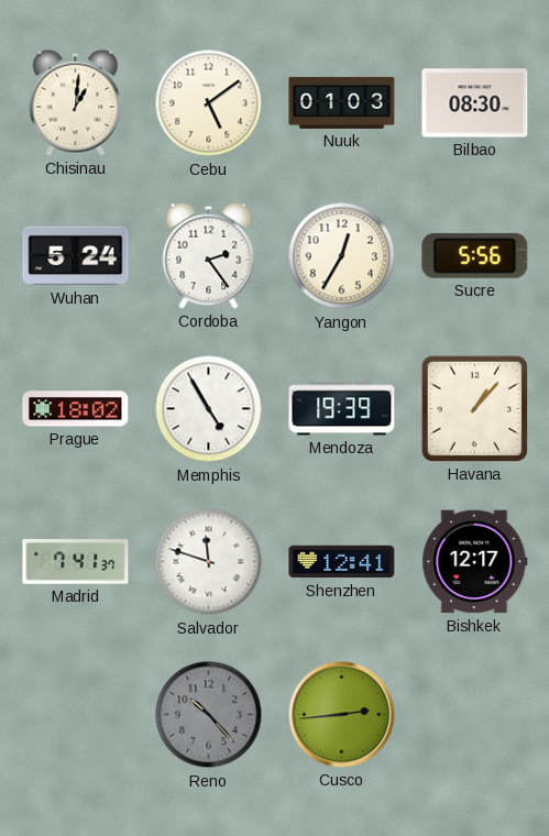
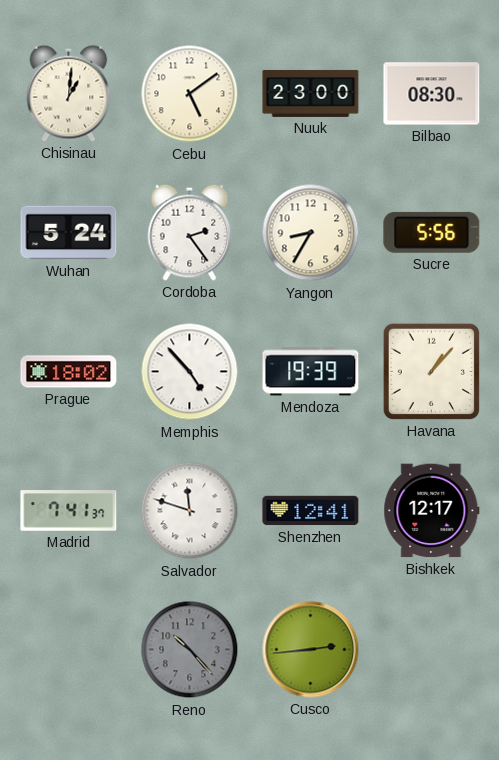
Nuuk: 01:03 -> 23:00 (311, 93)
Yangon: 12:35 -> 8:35 (311, 233)
Memphis: 4:55 -> 4:53 (190, 372)
